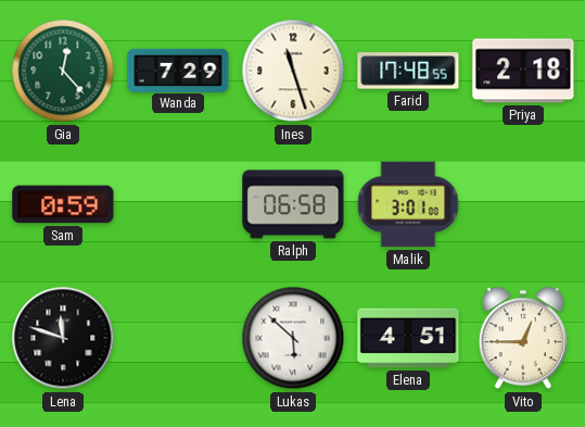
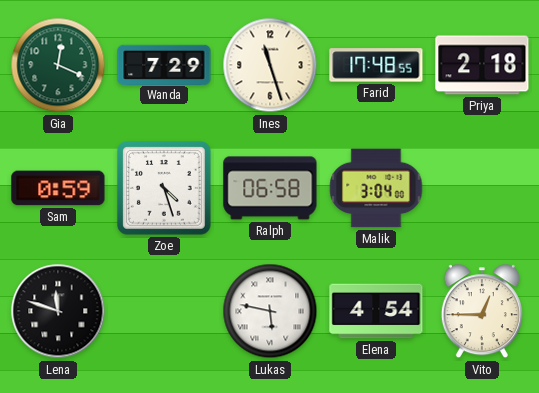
Gia: 12:23 -> 12:19 (58, 65)
Zoe: none -> 4:27 (165, 189)
Malik: 3:01 -> 3:04 (376, 188)
Lukas: 5:52 -> 5:47 (270, 311)
Elena: 4:51 -> 4:54 (376, 311)
